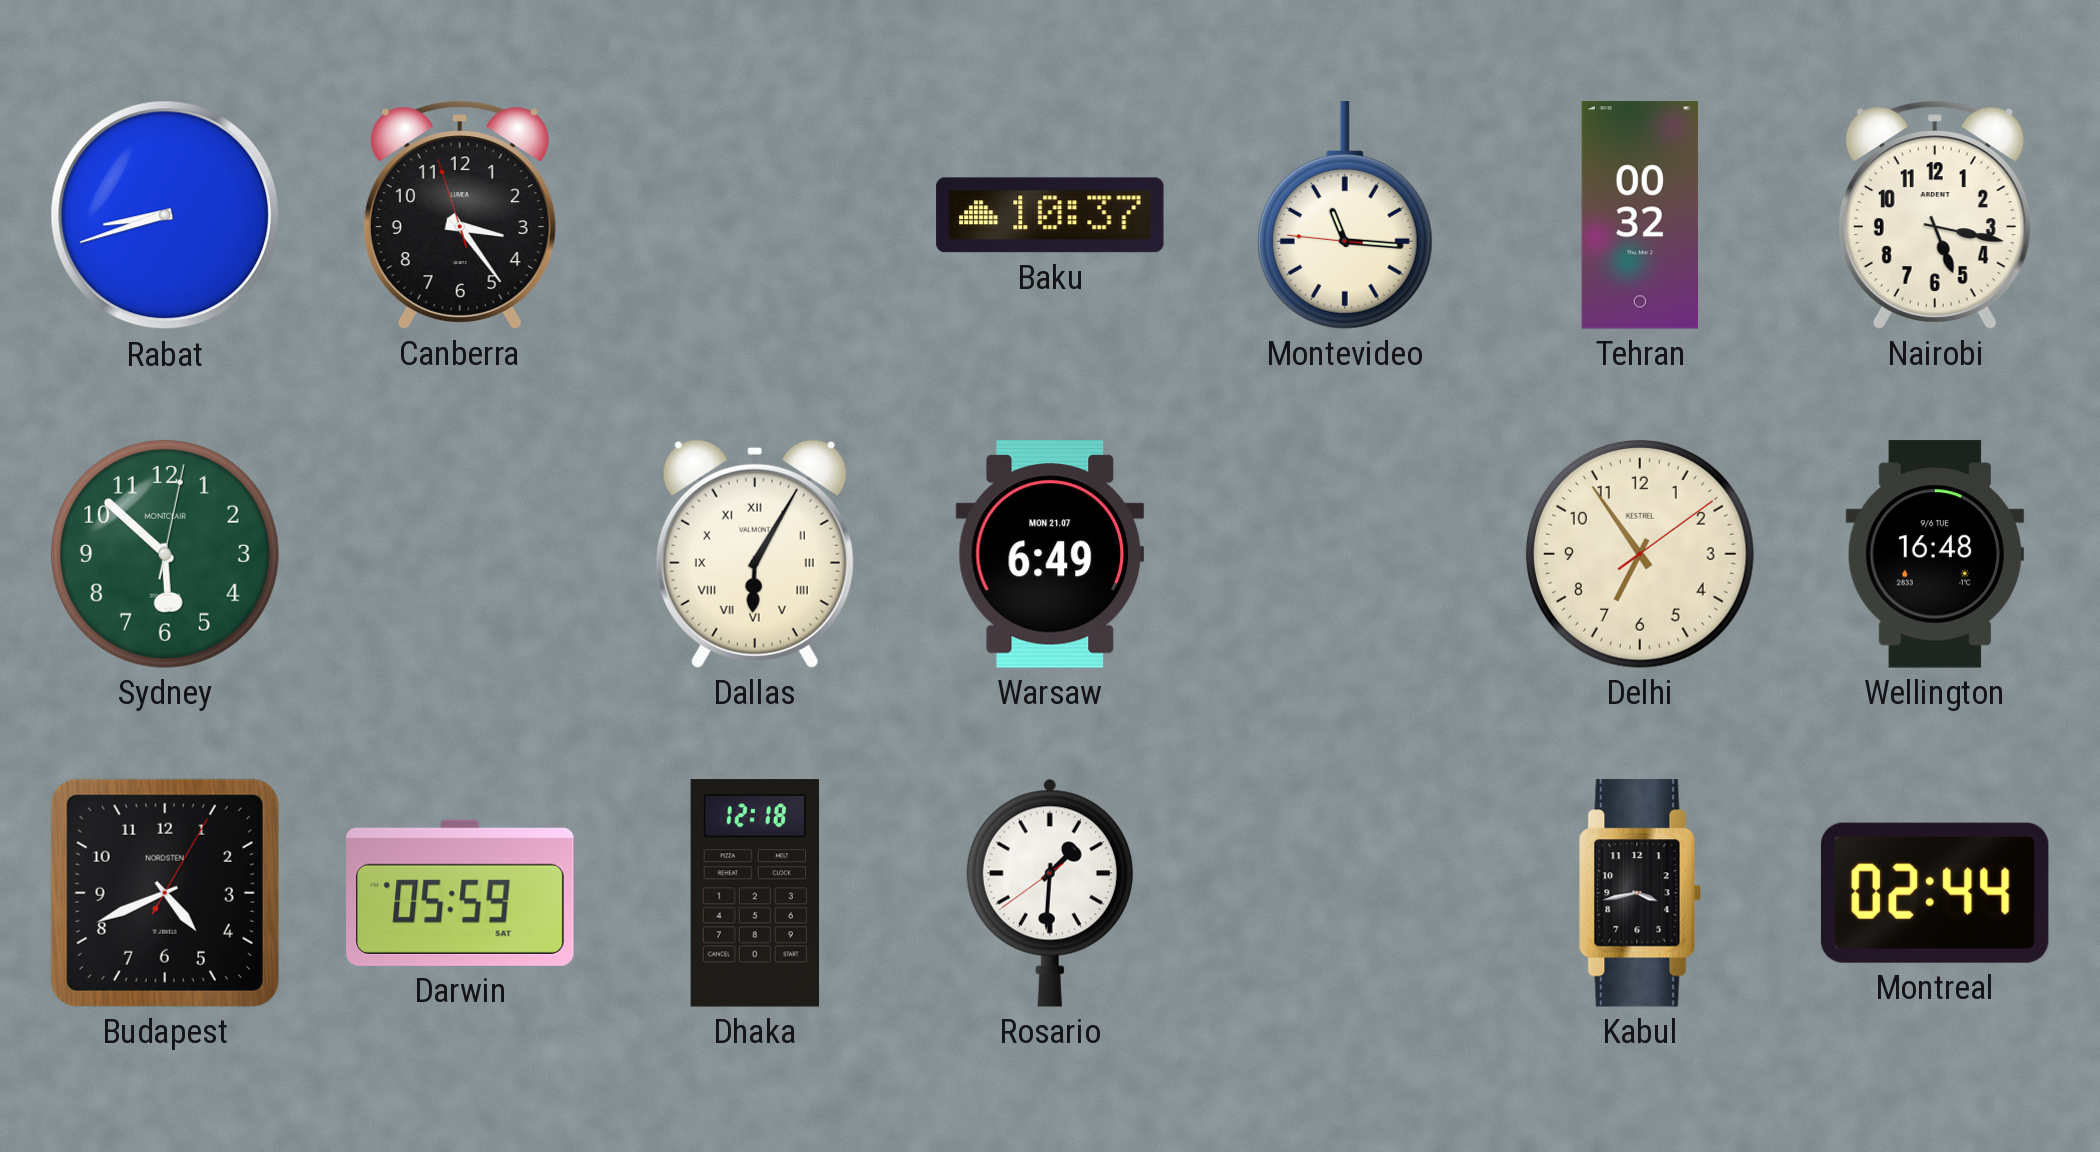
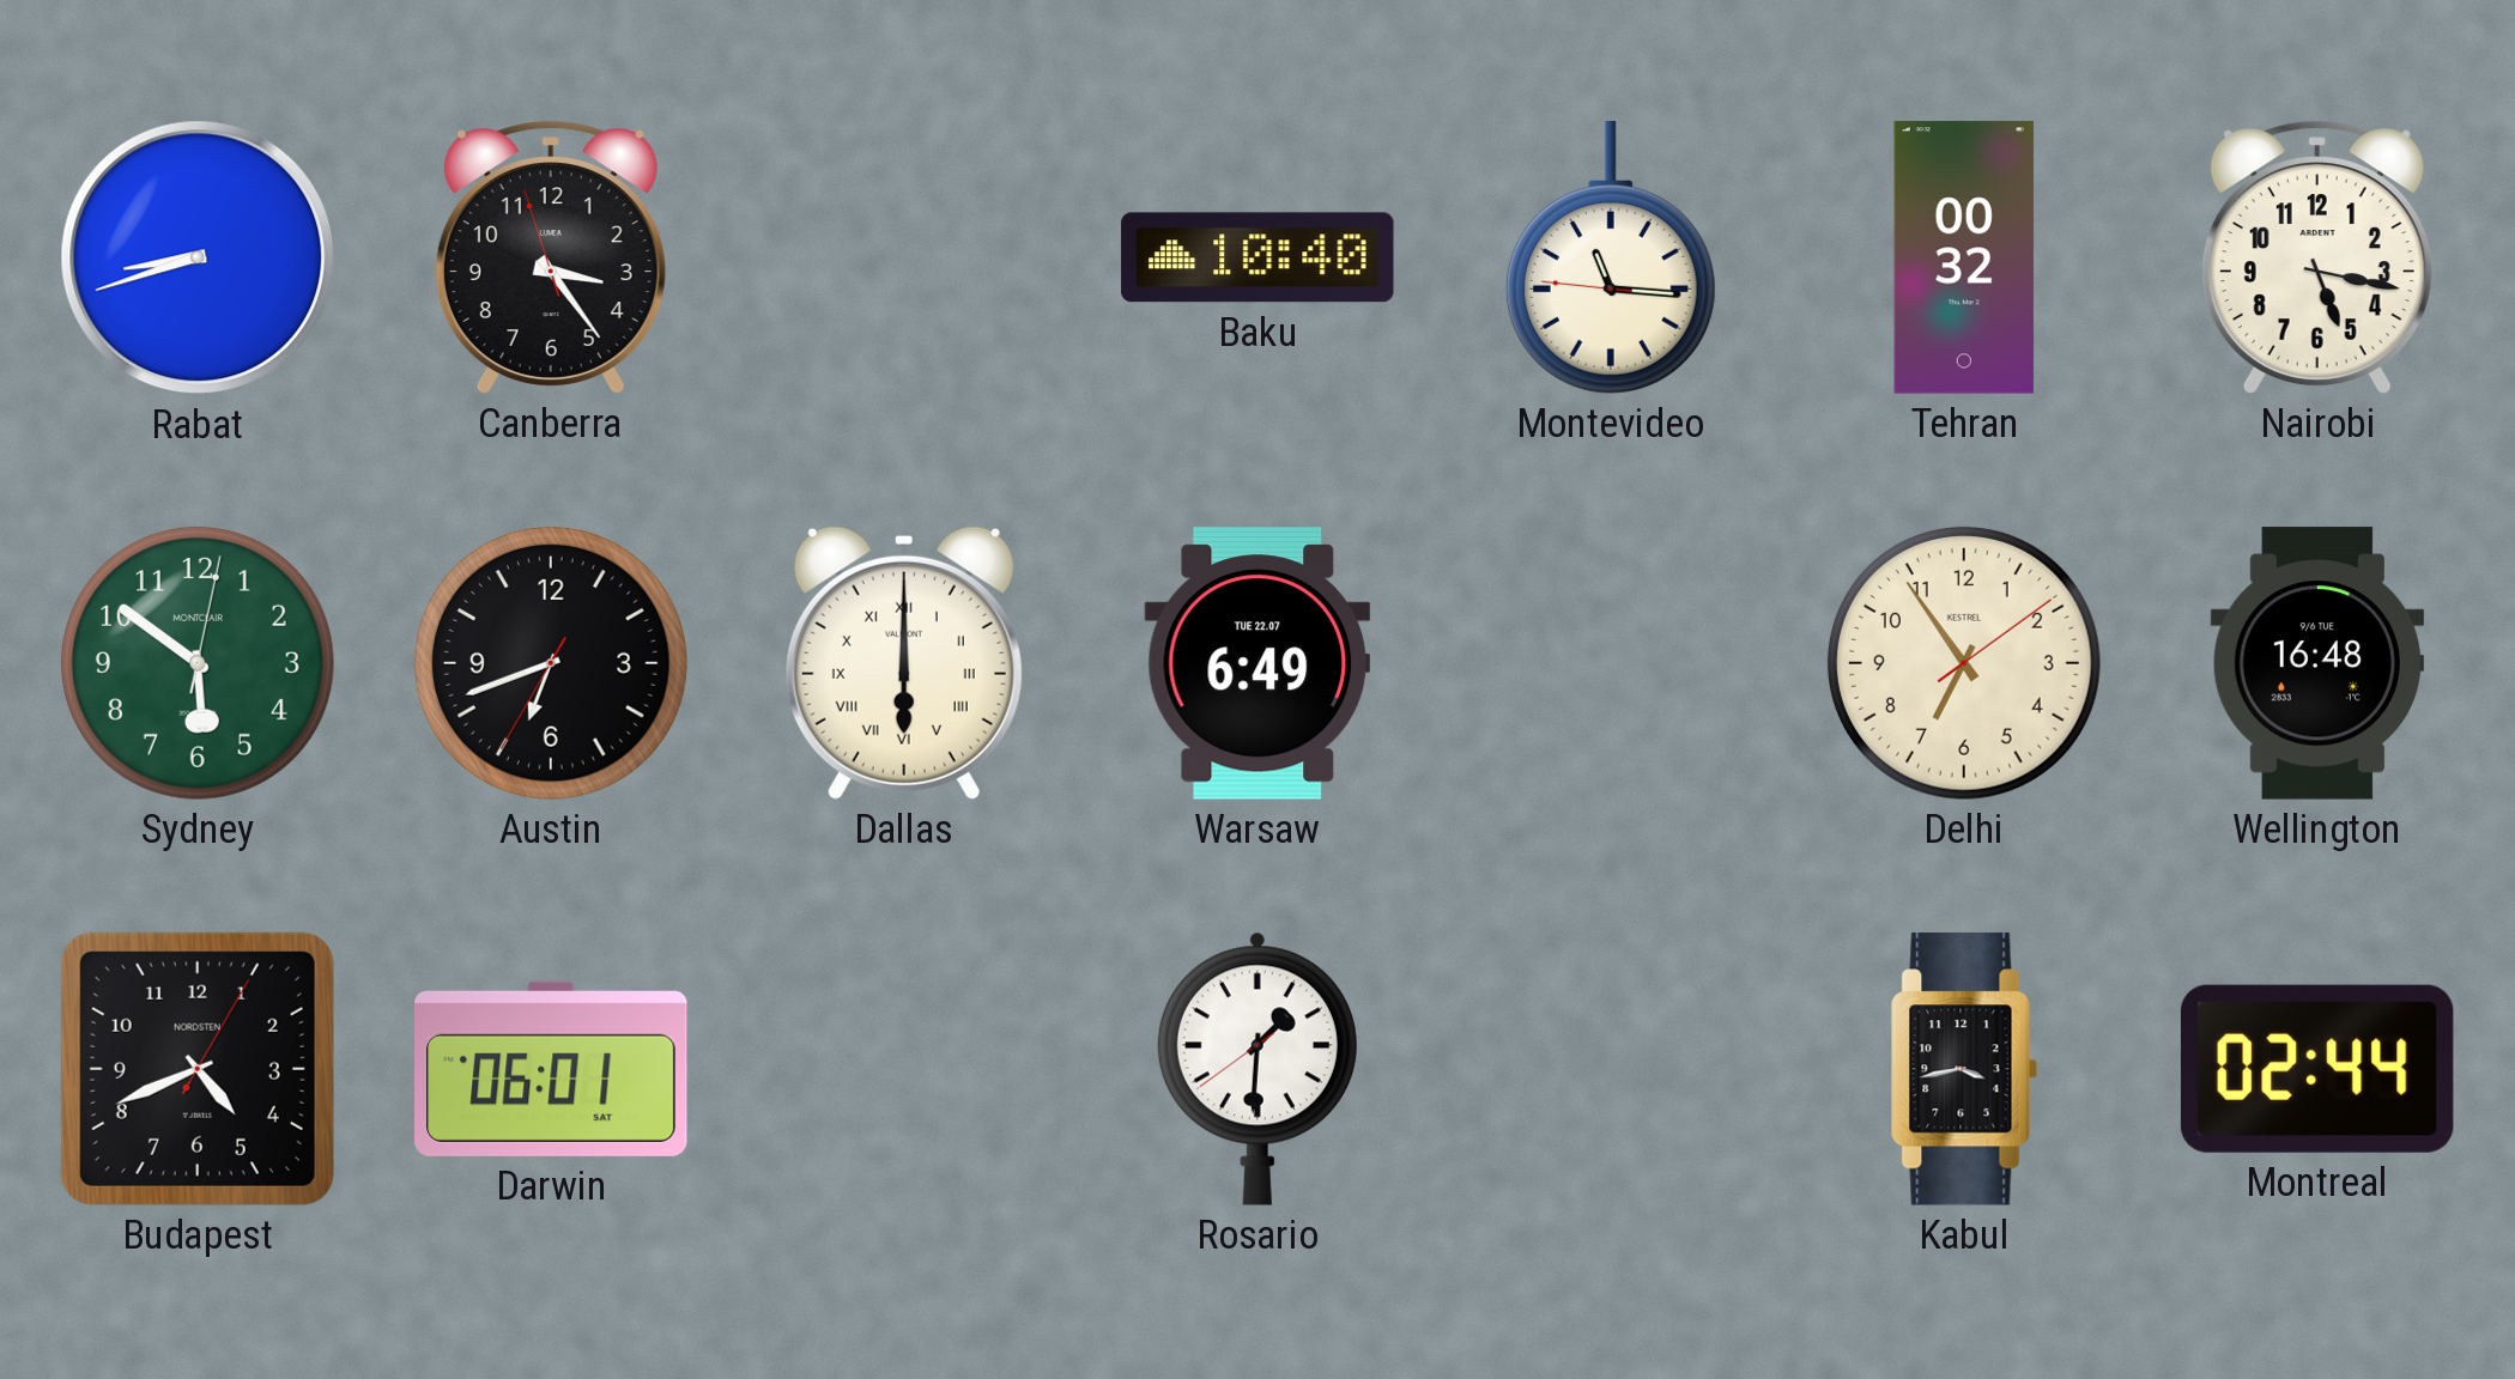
Baku: 10:37 -> 10:40 (1257, 257)
Sydney: 5:52 -> 5:51 (198, 663)
Austin: none -> 6:41 (551, 663)
Dallas: 6:05 -> 6:00 (904, 663)
Warsaw date: MON 21.07 -> TUE 22.07 (1257, 663)
Darwin: 05:59 -> 06:01 (551, 1069)
Dhaka: 12:18 -> none (754, 893)
